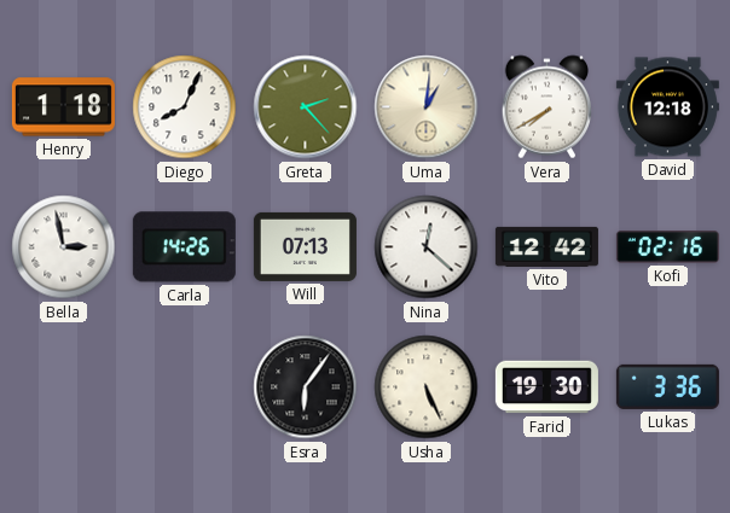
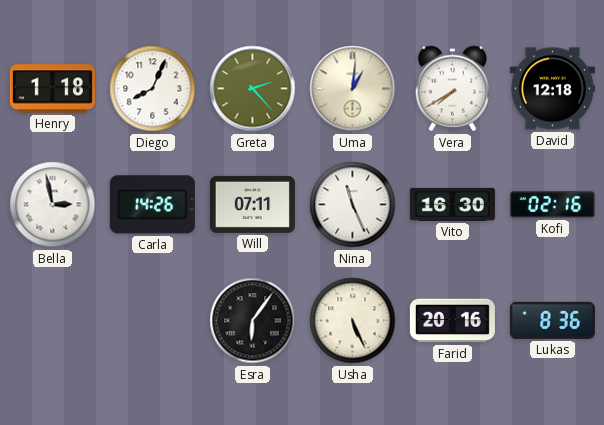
Will: 07:13 -> 07:11 (252, 204)
Nina: 12:22 -> 11:26 (353, 205)
Vito: 12:42 -> 16:30 (452, 204)
Farid: 19:30 -> 20:16 (452, 321)
Lukas: 3:36 -> 8:36 (552, 320)
